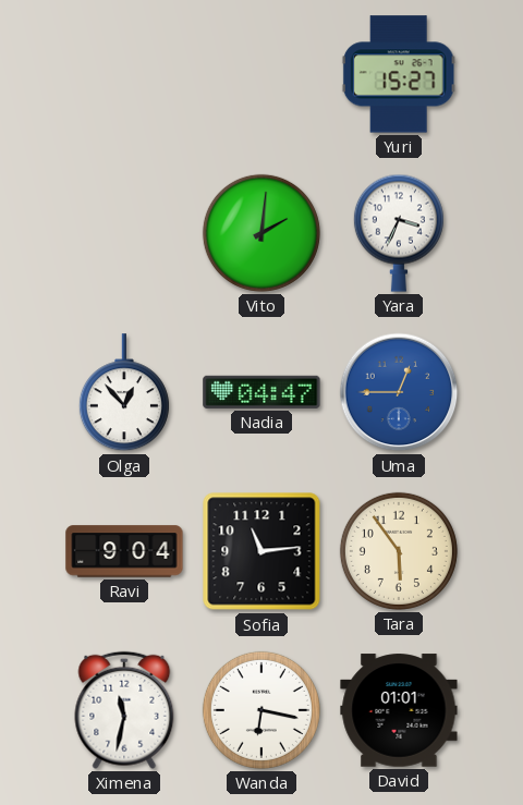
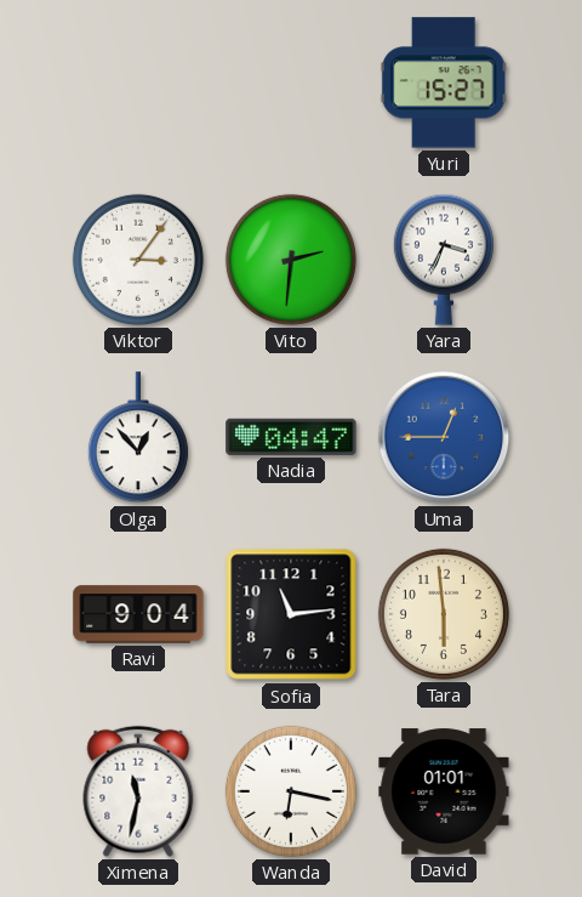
Viktor: none -> 3:06 (138, 260)
Vito: 2:01 -> 2:31 (291, 260)
Tara: 5:54 -> 5:59 (444, 614)
